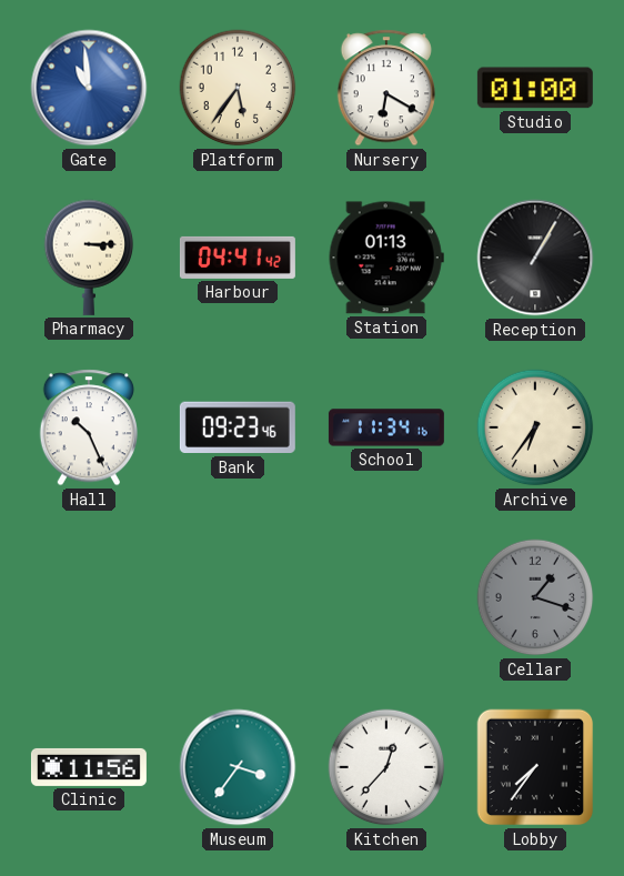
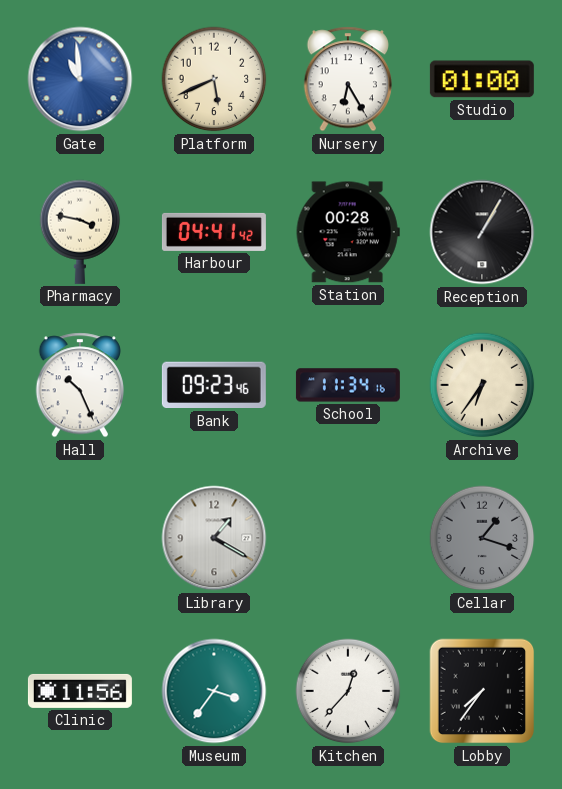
Platform: 5:36 -> 5:41 (214, 79)
Nursery: 6:20 -> 6:25 (347, 79)
Pharmacy: 3:15 -> 3:47 (80, 232)
Station: 01:13 -> 00:28 (348, 232)
Library: none -> 1:20 (214, 538)
